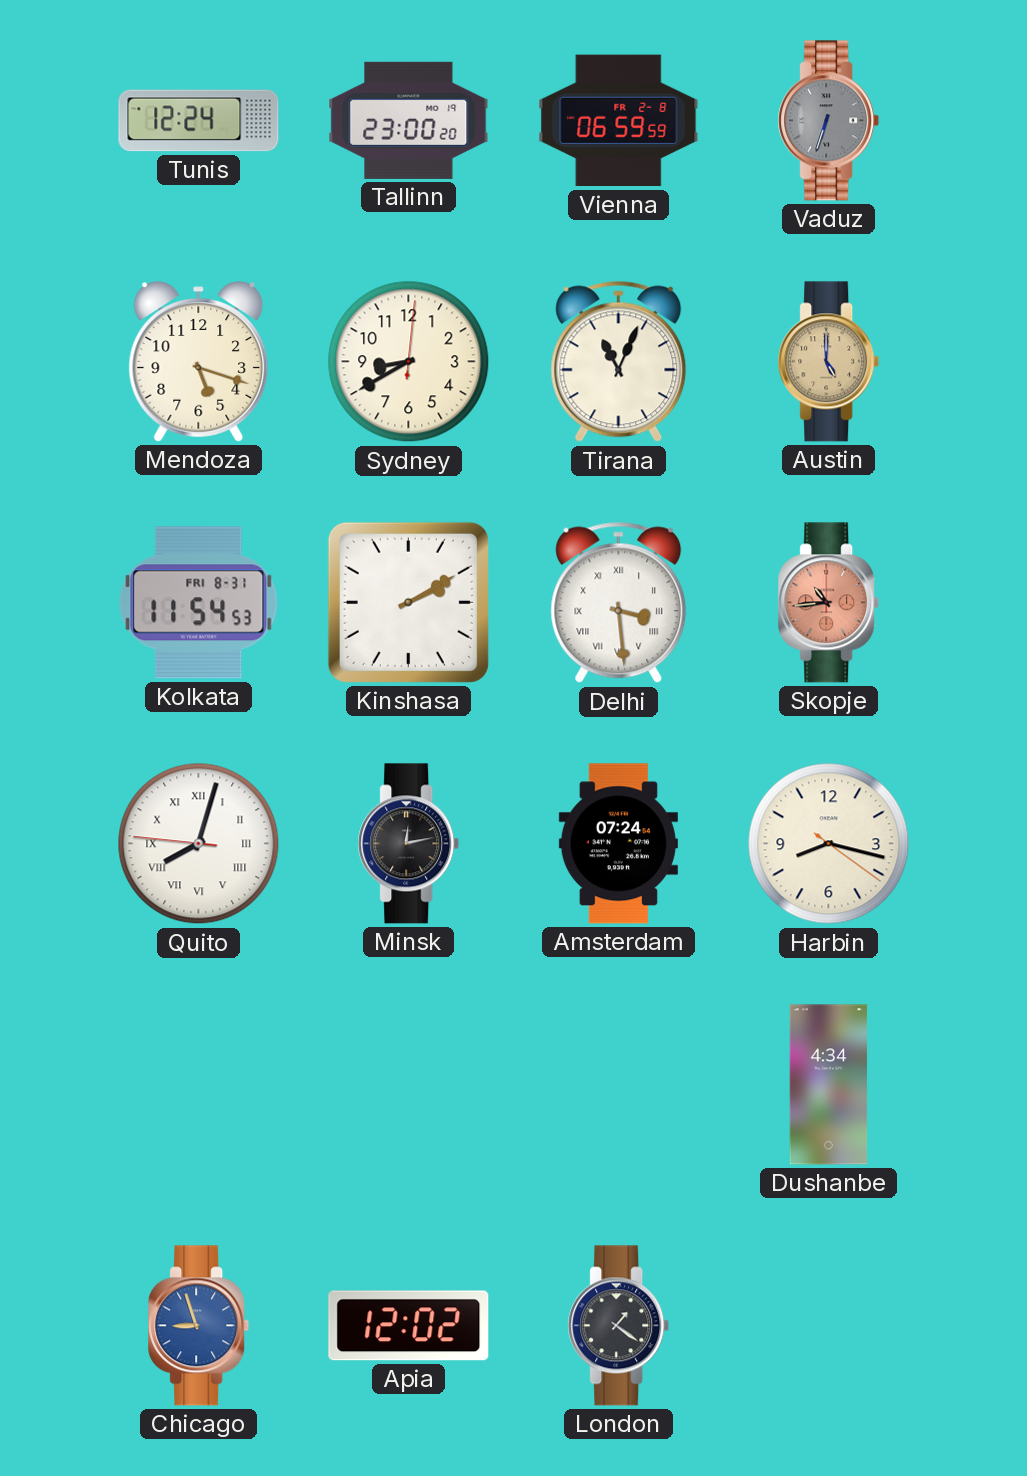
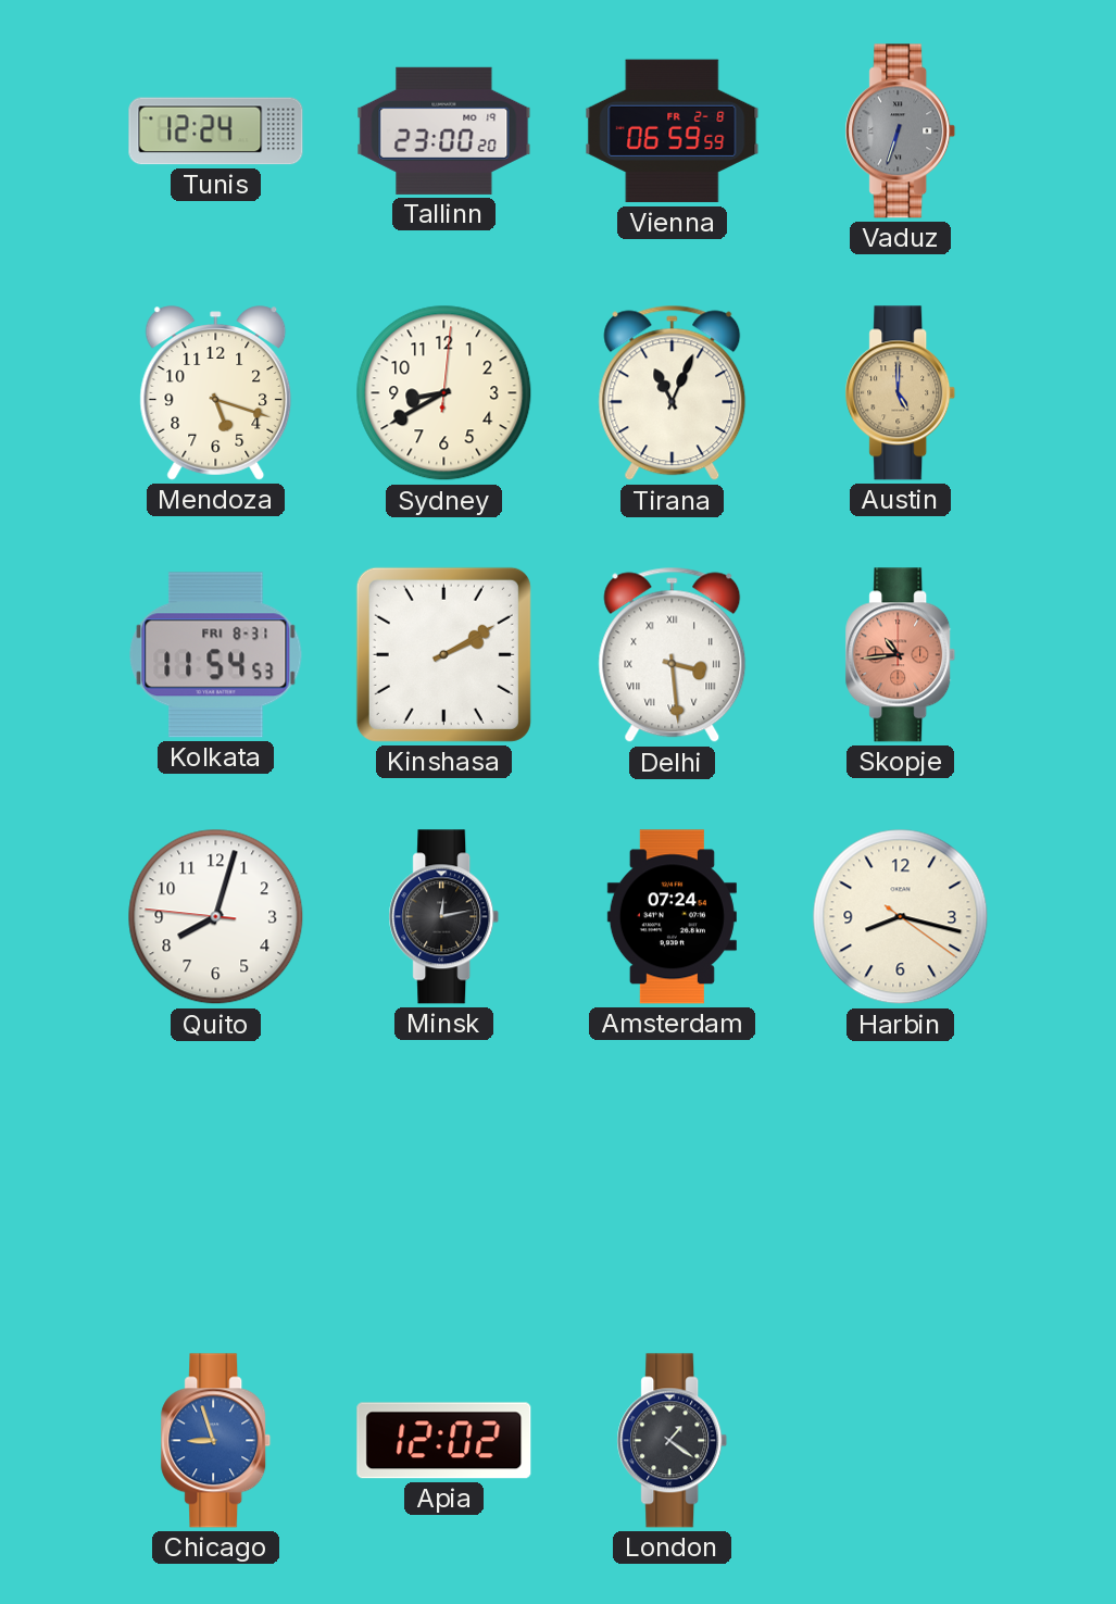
Quito numerals: Roman -> Arabic (216, 917)
Dushanbe: 4:34 -> none (829, 1085)
